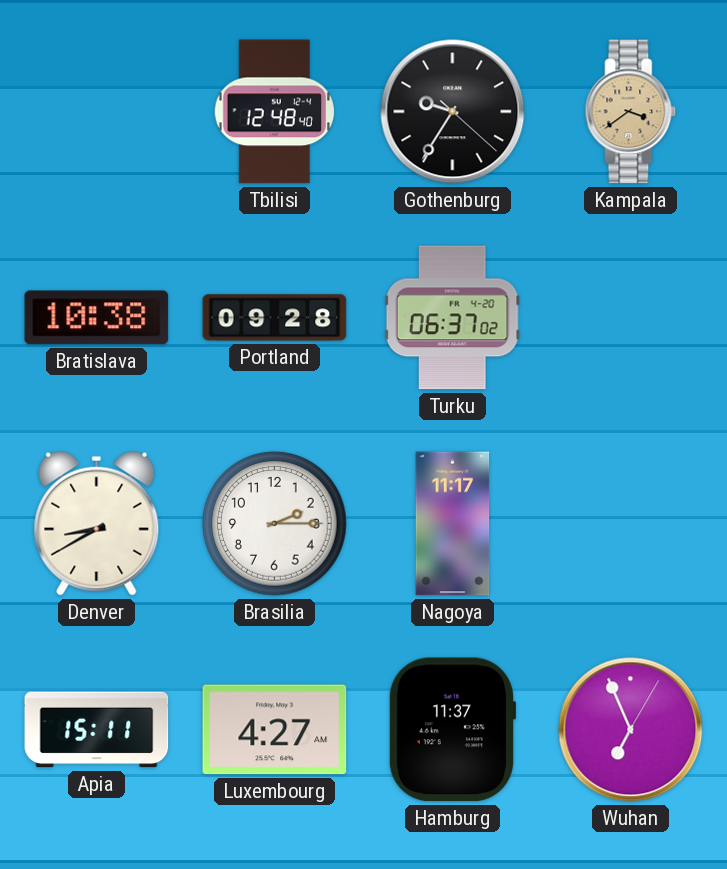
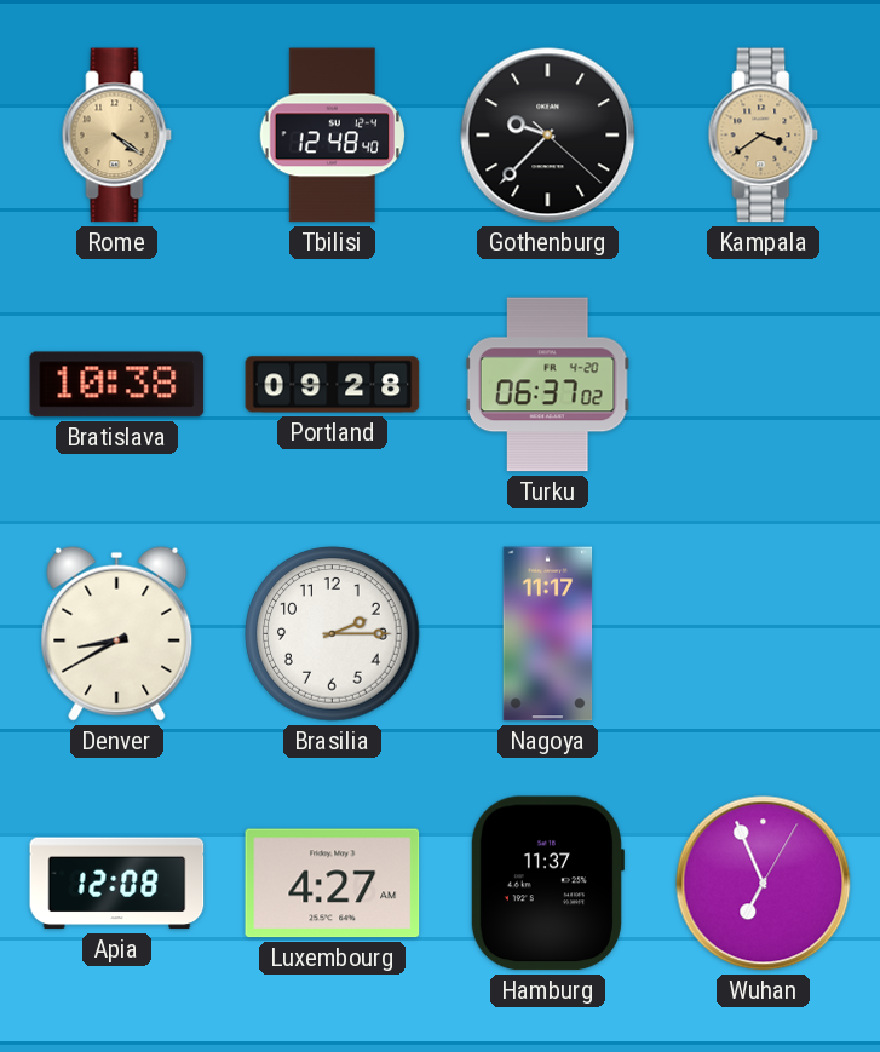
Rome: none -> 4:21 (117, 136)
Gothenburg: 9:35 -> 9:37 (548, 136)
Apia: 15:11 -> 12:08 (117, 884)
